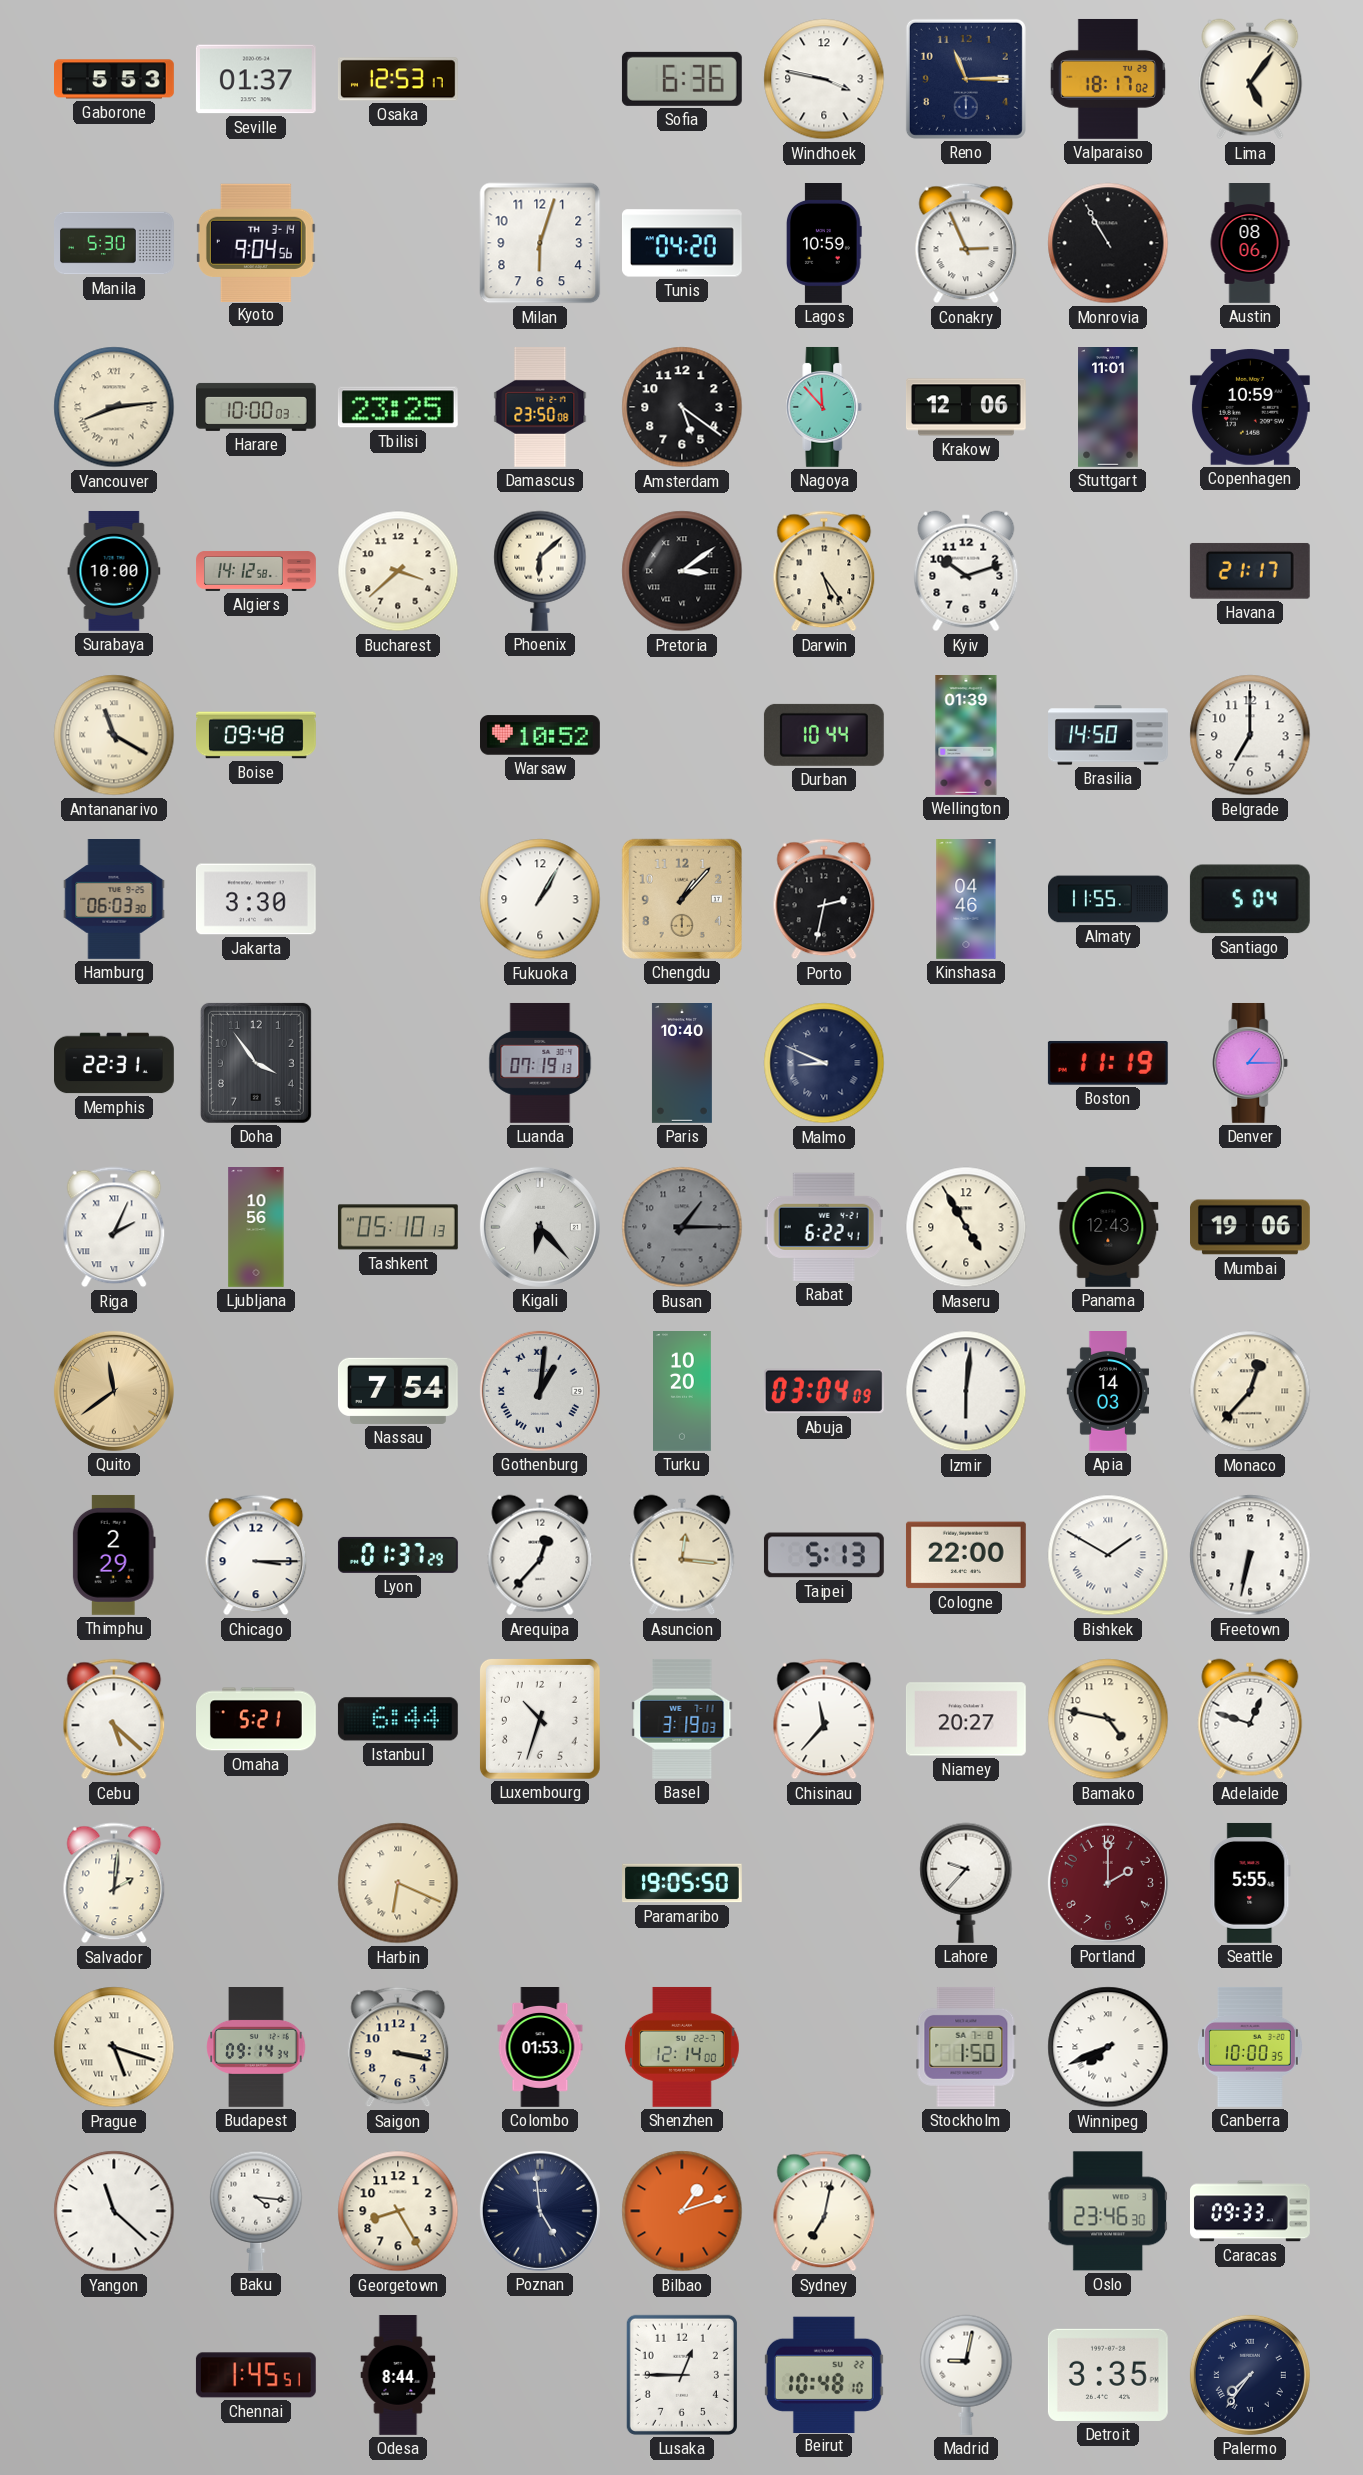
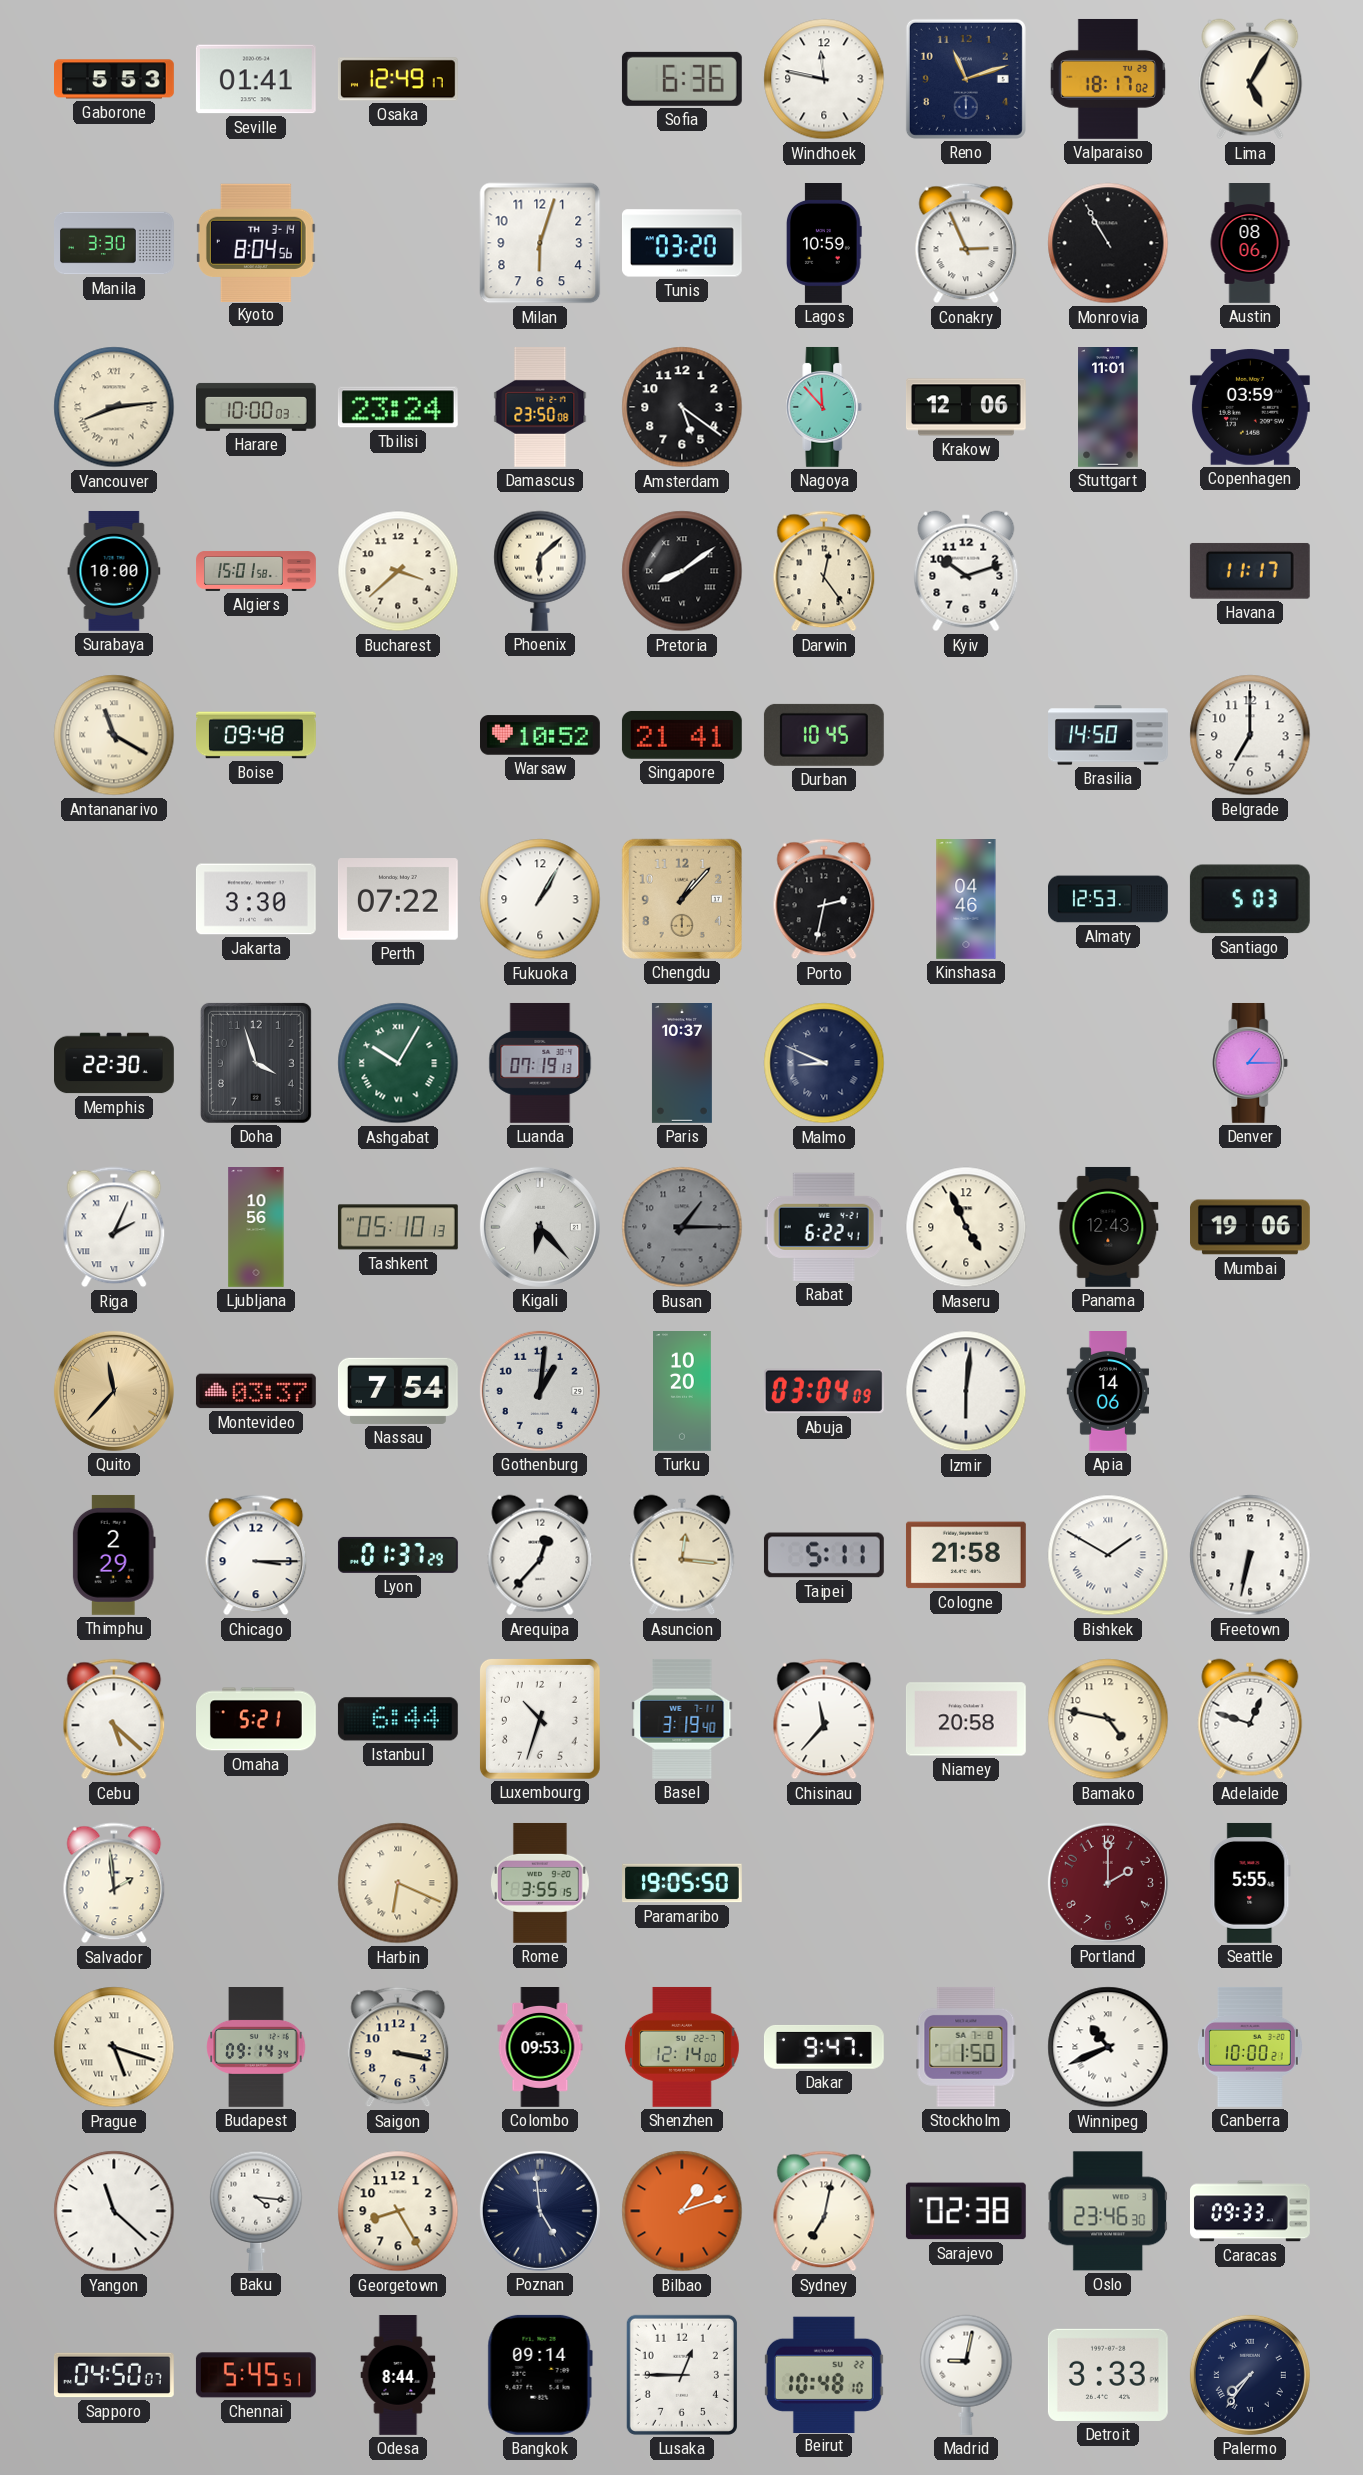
Seville: 01:37 -> 01:41 (256, 79)
Osaka: 12:53 -> 12:49 (398, 79)
Windhoek: 3:47 -> 11:47 (824, 79)
Reno: 11:15 -> 11:12 (966, 79)
Lima: 5:06 -> 5:05 (1250, 79)
Manila: 5:30 -> 3:30 (115, 243)
Kyoto: 9:04 -> 8:04 (256, 242)
Tunis: 04:20 -> 03:20 (682, 243)
Tbilisi: 23:25 -> 23:24 (398, 407)
Copenhagen: 10:59 -> 03:59 (1250, 407)
Algiers: 14:12 -> 15:01 (256, 571)
Pretoria: 3:09 -> 8:09 (682, 571)
Darwin: 5:24 -> 12:24 (824, 571)
Havana: 21:17 -> 11:17 (1250, 571)
Singapore: none -> 21:41 (682, 735)
Durban: 10:44 -> 10:45 (824, 735)
Wellington: 01:39 -> none (966, 736)
Hamburg: 06:03 -> none (114, 900)
Perth: none -> 07:22 (398, 899)
Almaty: 11:55 -> 12:53 (1109, 899)
Santiago: 5:04 -> 5:03 (1250, 899)
Memphis: 22:31 -> 22:30 (115, 1063)
Doha: 3:54 -> 3:57 (256, 1063)
Ashgabat: none -> 10:05 (398, 1063)
Paris: 10:40 -> 10:37 (682, 1064)
Boston: 11:19 -> none (1108, 1063)
Maseru: 4:55 -> 4:56 (966, 1227)
Quito: 11:39 -> 11:37 (114, 1391)
Montevideo: none -> 03:37 (256, 1391)
Gothenburg numerals: Roman -> Arabic (540, 1391)
Apia: 14:03 -> 14:06 (1107, 1392)
Monaco: 12:37 -> none (1250, 1391)
Taipei: 5:13 -> 5:11 (824, 1555)
Cologne: 22:00 -> 21:58 (966, 1555)
Basel: 3:19:03 -> 3:19:40 (682, 1719)
Niamey: 20:27 -> 20:58 (966, 1719)
Salvador: 2:01 -> 1:59 (114, 1883)
Rome: none -> 3:55 (541, 1883)
Lahore: 9:37 -> none (966, 1883)
Colombo: 01:53 -> 09:53 (540, 2048)
Dakar: none -> 9:47 (824, 2047)
Winnipeg: 7:41 -> 10:41 (1108, 2047)
Canberra: 10:00:35 -> 10:00:21 (1250, 2047)
Sarajevo: none -> 02:38 (966, 2211)
Sapporo: none -> 04:50 (114, 2375)
Chennai: 1:45 -> 5:45 (256, 2375)
Bangkok: none -> 09:14 (540, 2375)
Detroit: 3:35 -> 3:33 (1108, 2375)
